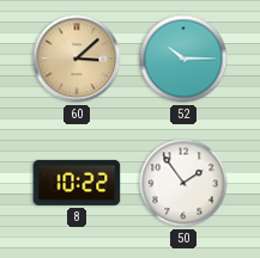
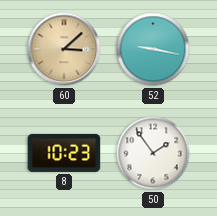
52: 10:15 -> 9:17 (153, 49)
8: 10:22 -> 10:23 (64, 153)
